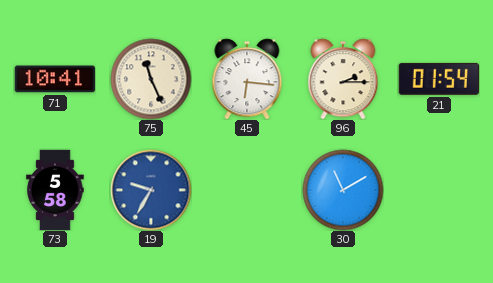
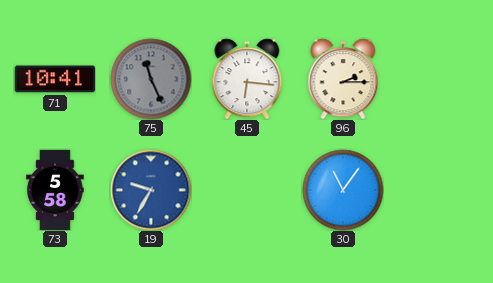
75 dial: cream -> grey (151, 79)
21: 01:54 -> none (438, 79)
30: 11:10 -> 11:06 (343, 190)
